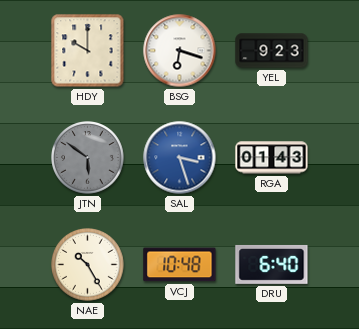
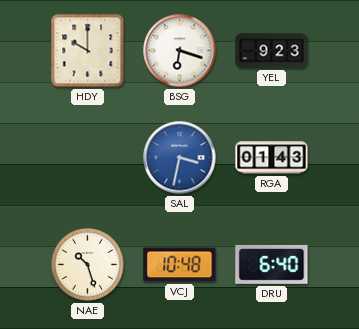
JTN: 5:51 -> none (88, 158)
SAL: 3:27 -> 3:32 (180, 158)
NAE: 10:25 -> 10:27 (88, 265)
